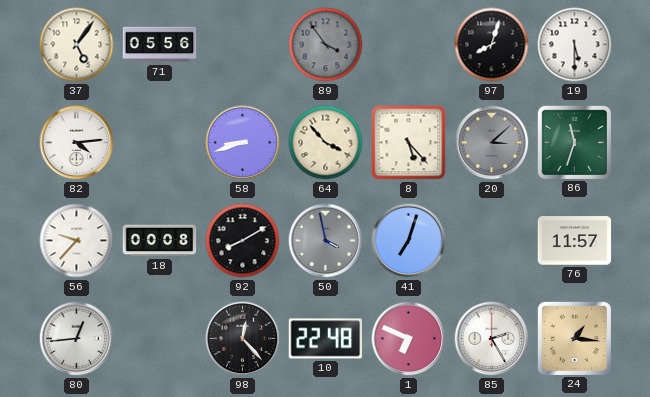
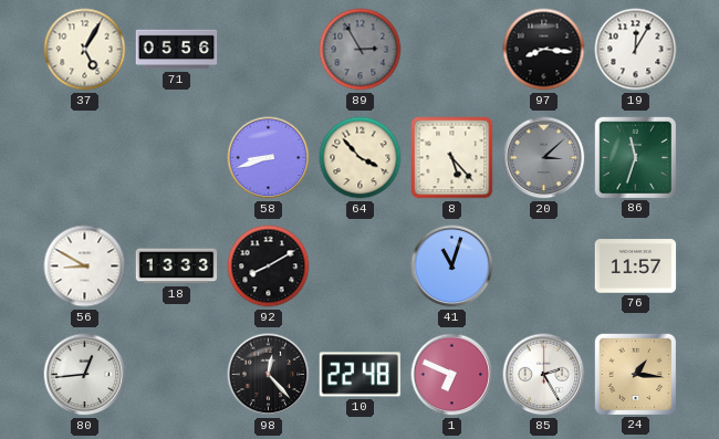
37: 5:06 -> 5:05 (85, 50)
89: 3:54 -> 2:55 (361, 50)
97: 8:03 -> 8:16 (544, 50)
19: 5:30 -> 12:05 (636, 50)
82: 4:14 -> none (77, 143)
56: 9:37 -> 8:50 (85, 266)
18: 00:08 -> 13:33 (177, 266)
50: 3:58 -> none (326, 241)
41: 7:03 -> 11:03 (452, 266)
